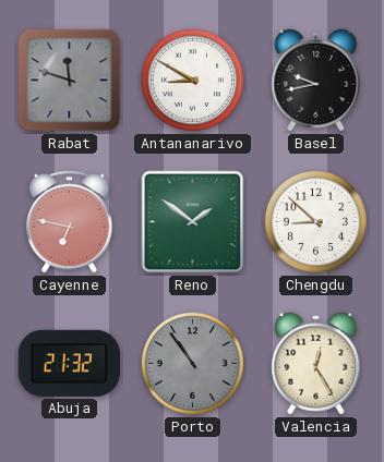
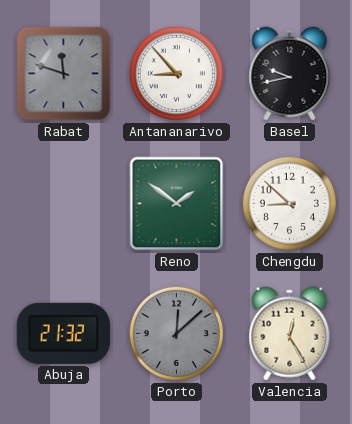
Antananarivo: 8:50 -> 8:53 (176, 73)
Cayenne: 6:47 -> none (69, 222)
Porto: 10:54 -> 12:08 (176, 333)
